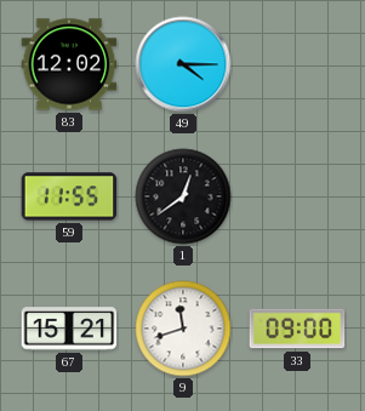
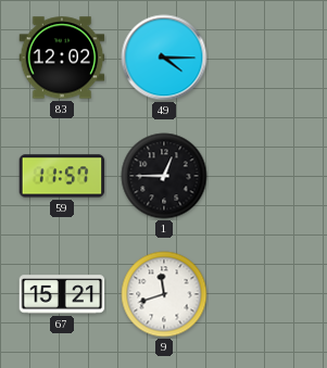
59: 11:55 -> 11:57 (62, 176)
1: 12:39 -> 12:45 (164, 176)
33: 09:00 -> none (297, 329)
